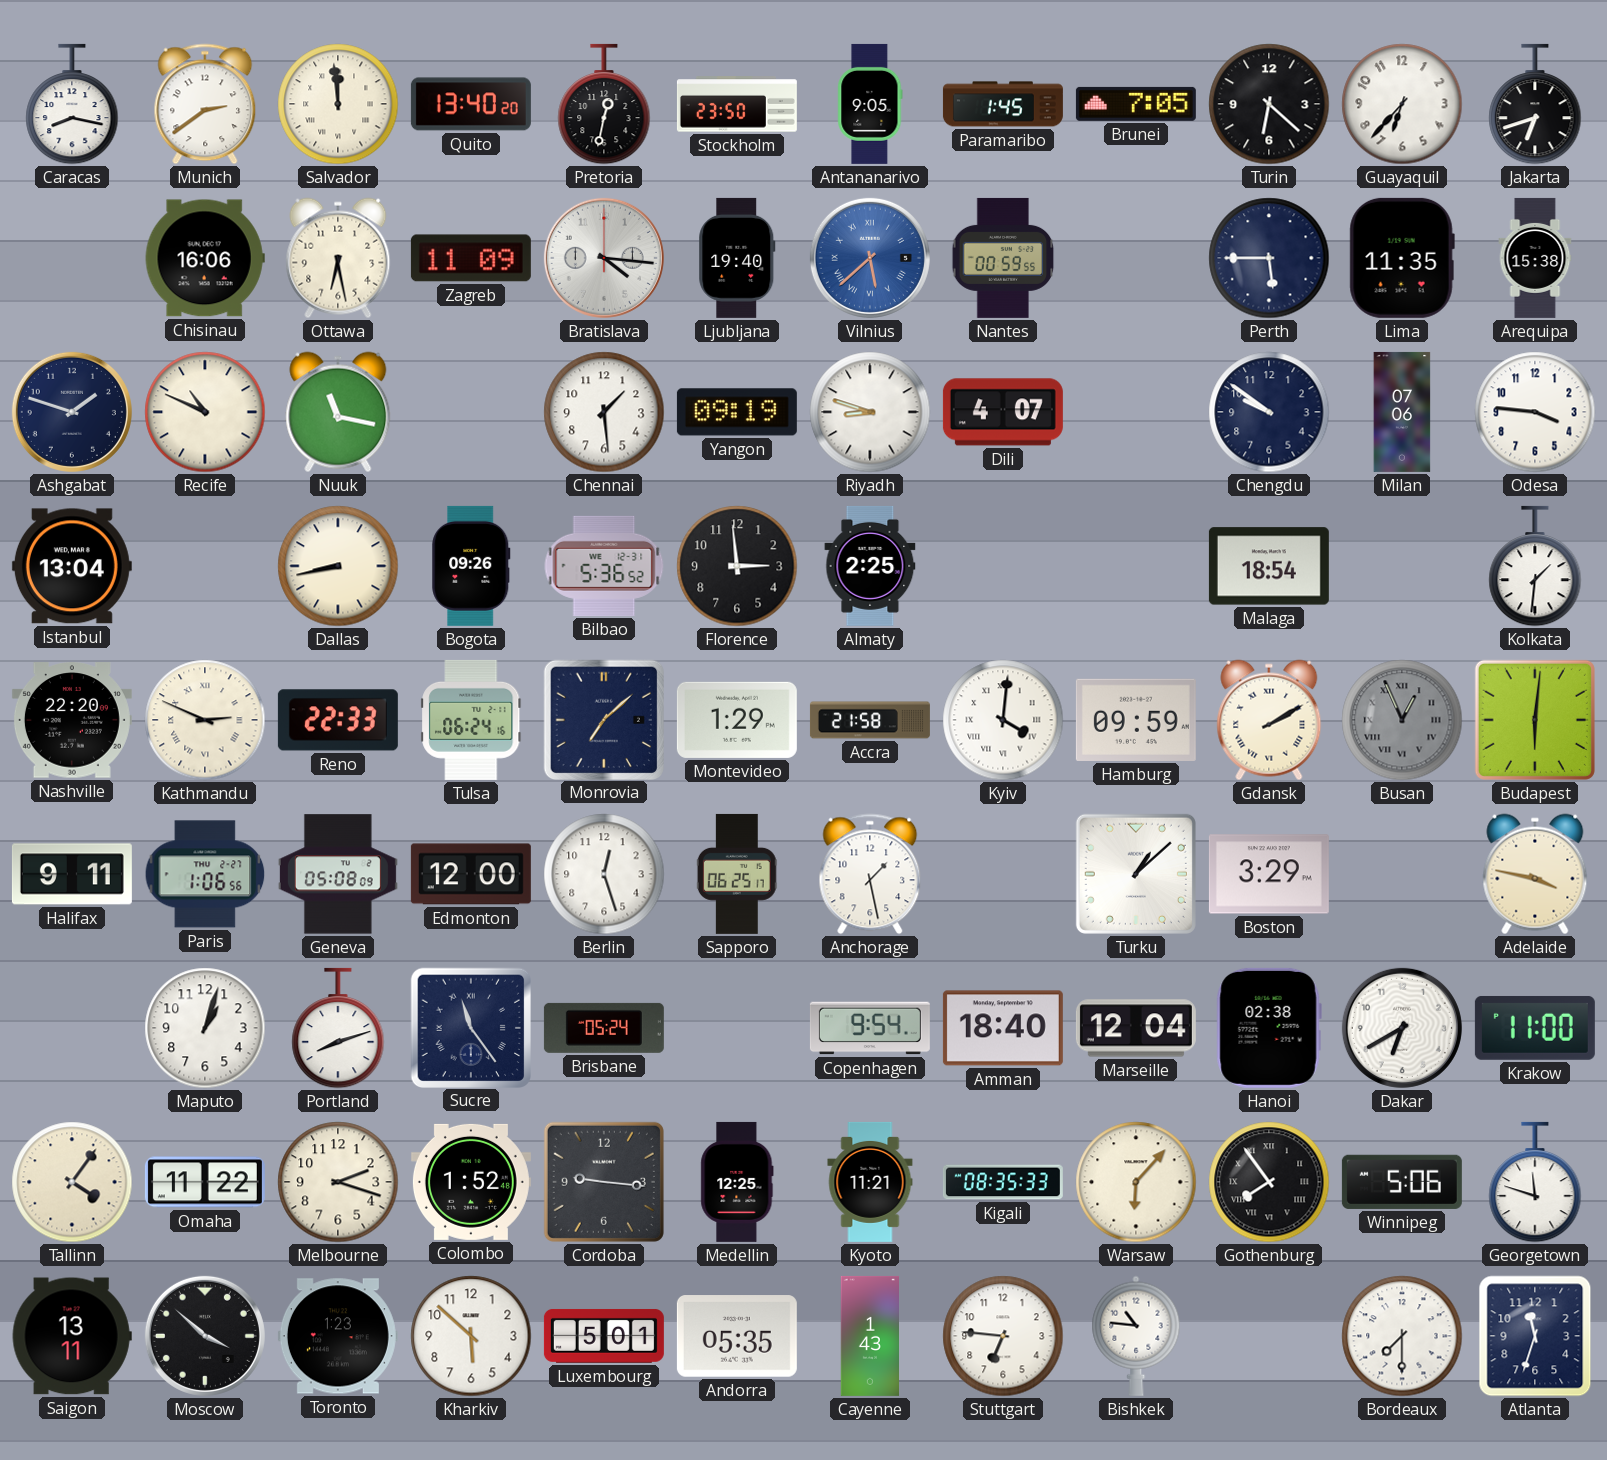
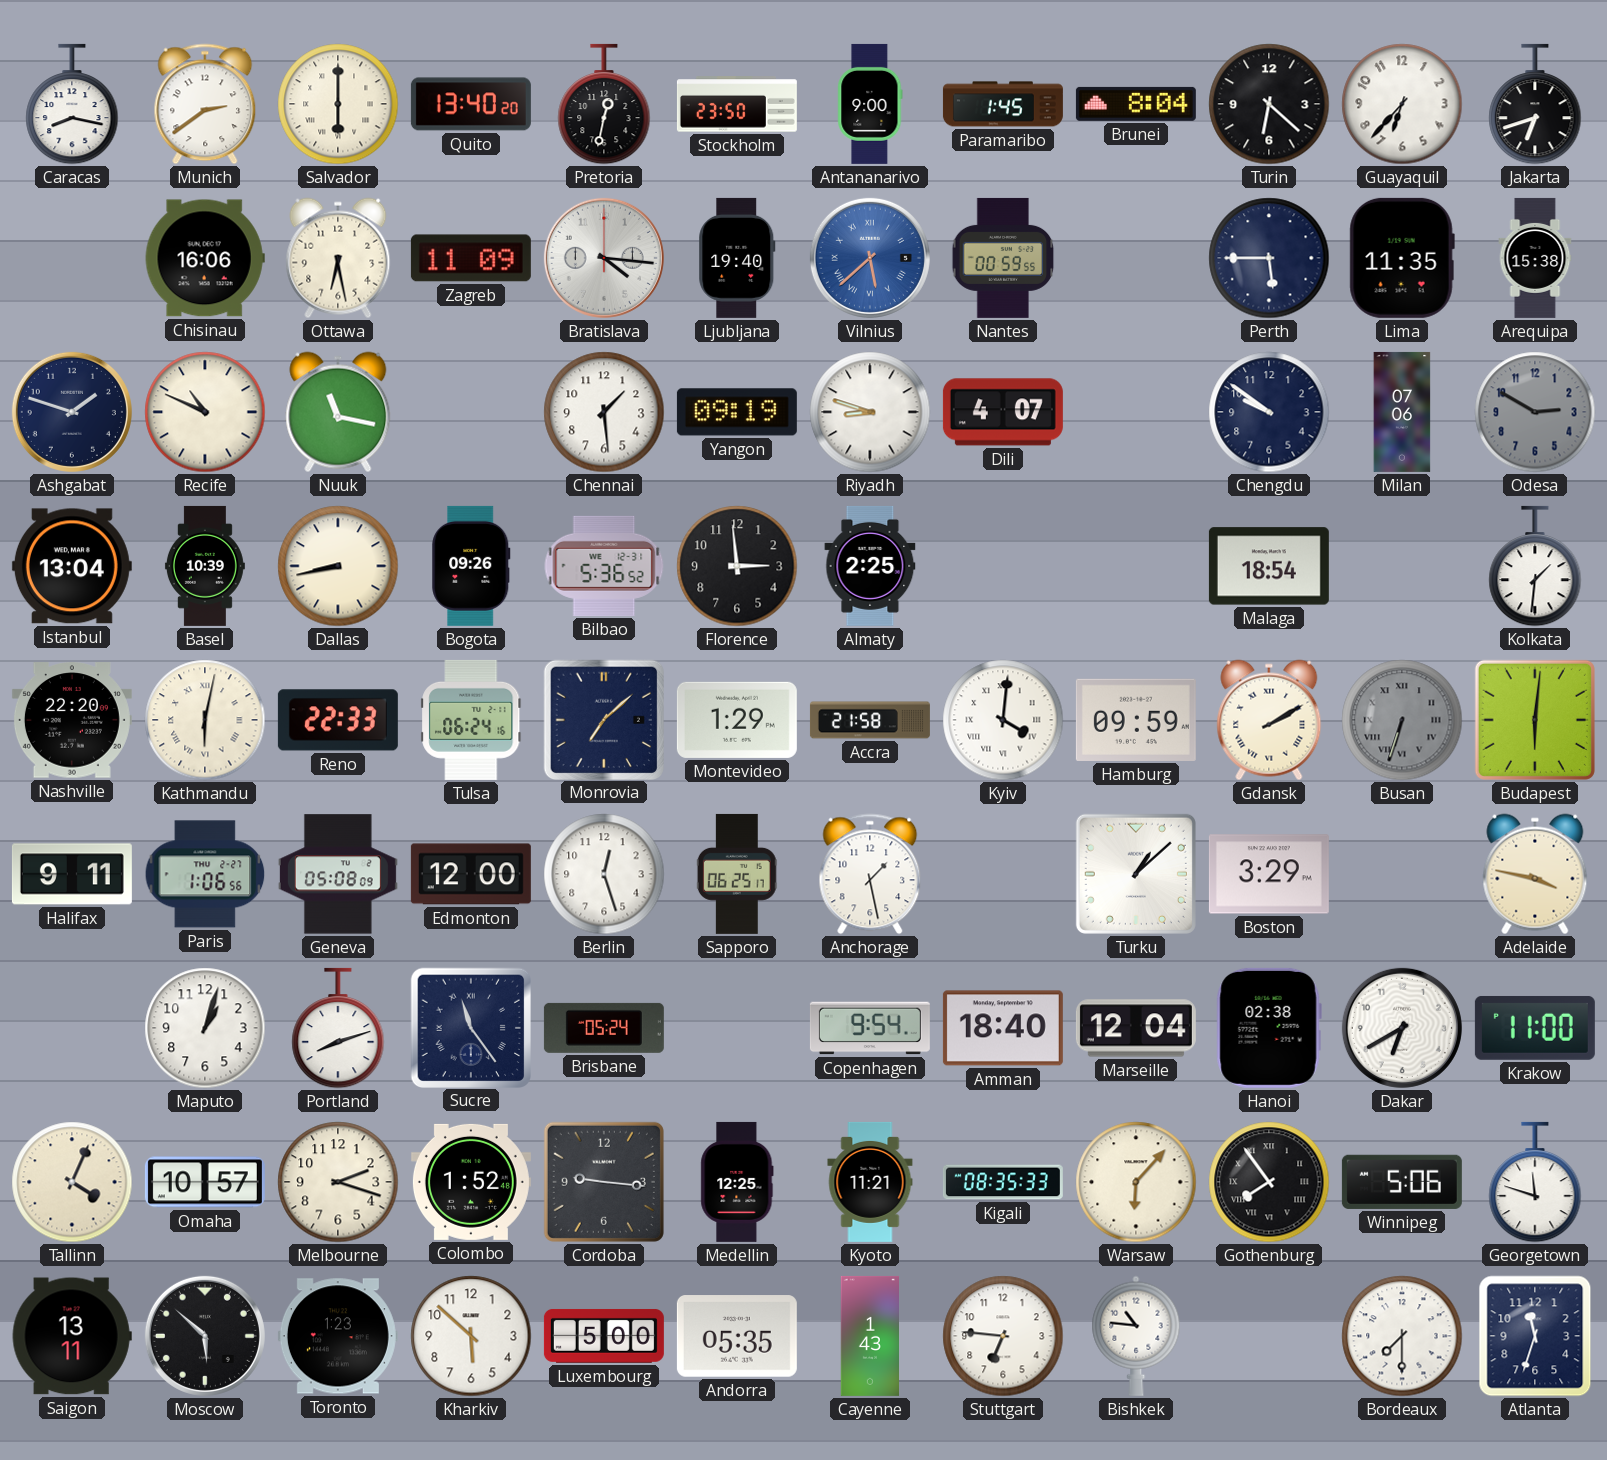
Salvador: 11:59 -> 6:00 (338, 104)
Antananarivo: 9:05 -> 9:00 (870, 104)
Brunei: 7:05 -> 8:04 (1136, 104)
Odesa: 3:46 -> 2:50 (1535, 412)
Odesa dial: white -> grey (1535, 412)
Basel: none -> 10:39 (205, 566)
Kathmandu: 2:49 -> 6:02 (205, 720)
Busan: 12:56 -> 6:33 (1402, 720)
Tallinn: 4:06 -> 4:04 (72, 1182)
Omaha: 11:22 -> 10:57 (205, 1182)
Moscow: 3:52 -> 5:52 (205, 1336)
Luxembourg: 5:01 -> 5:00 (604, 1336)
